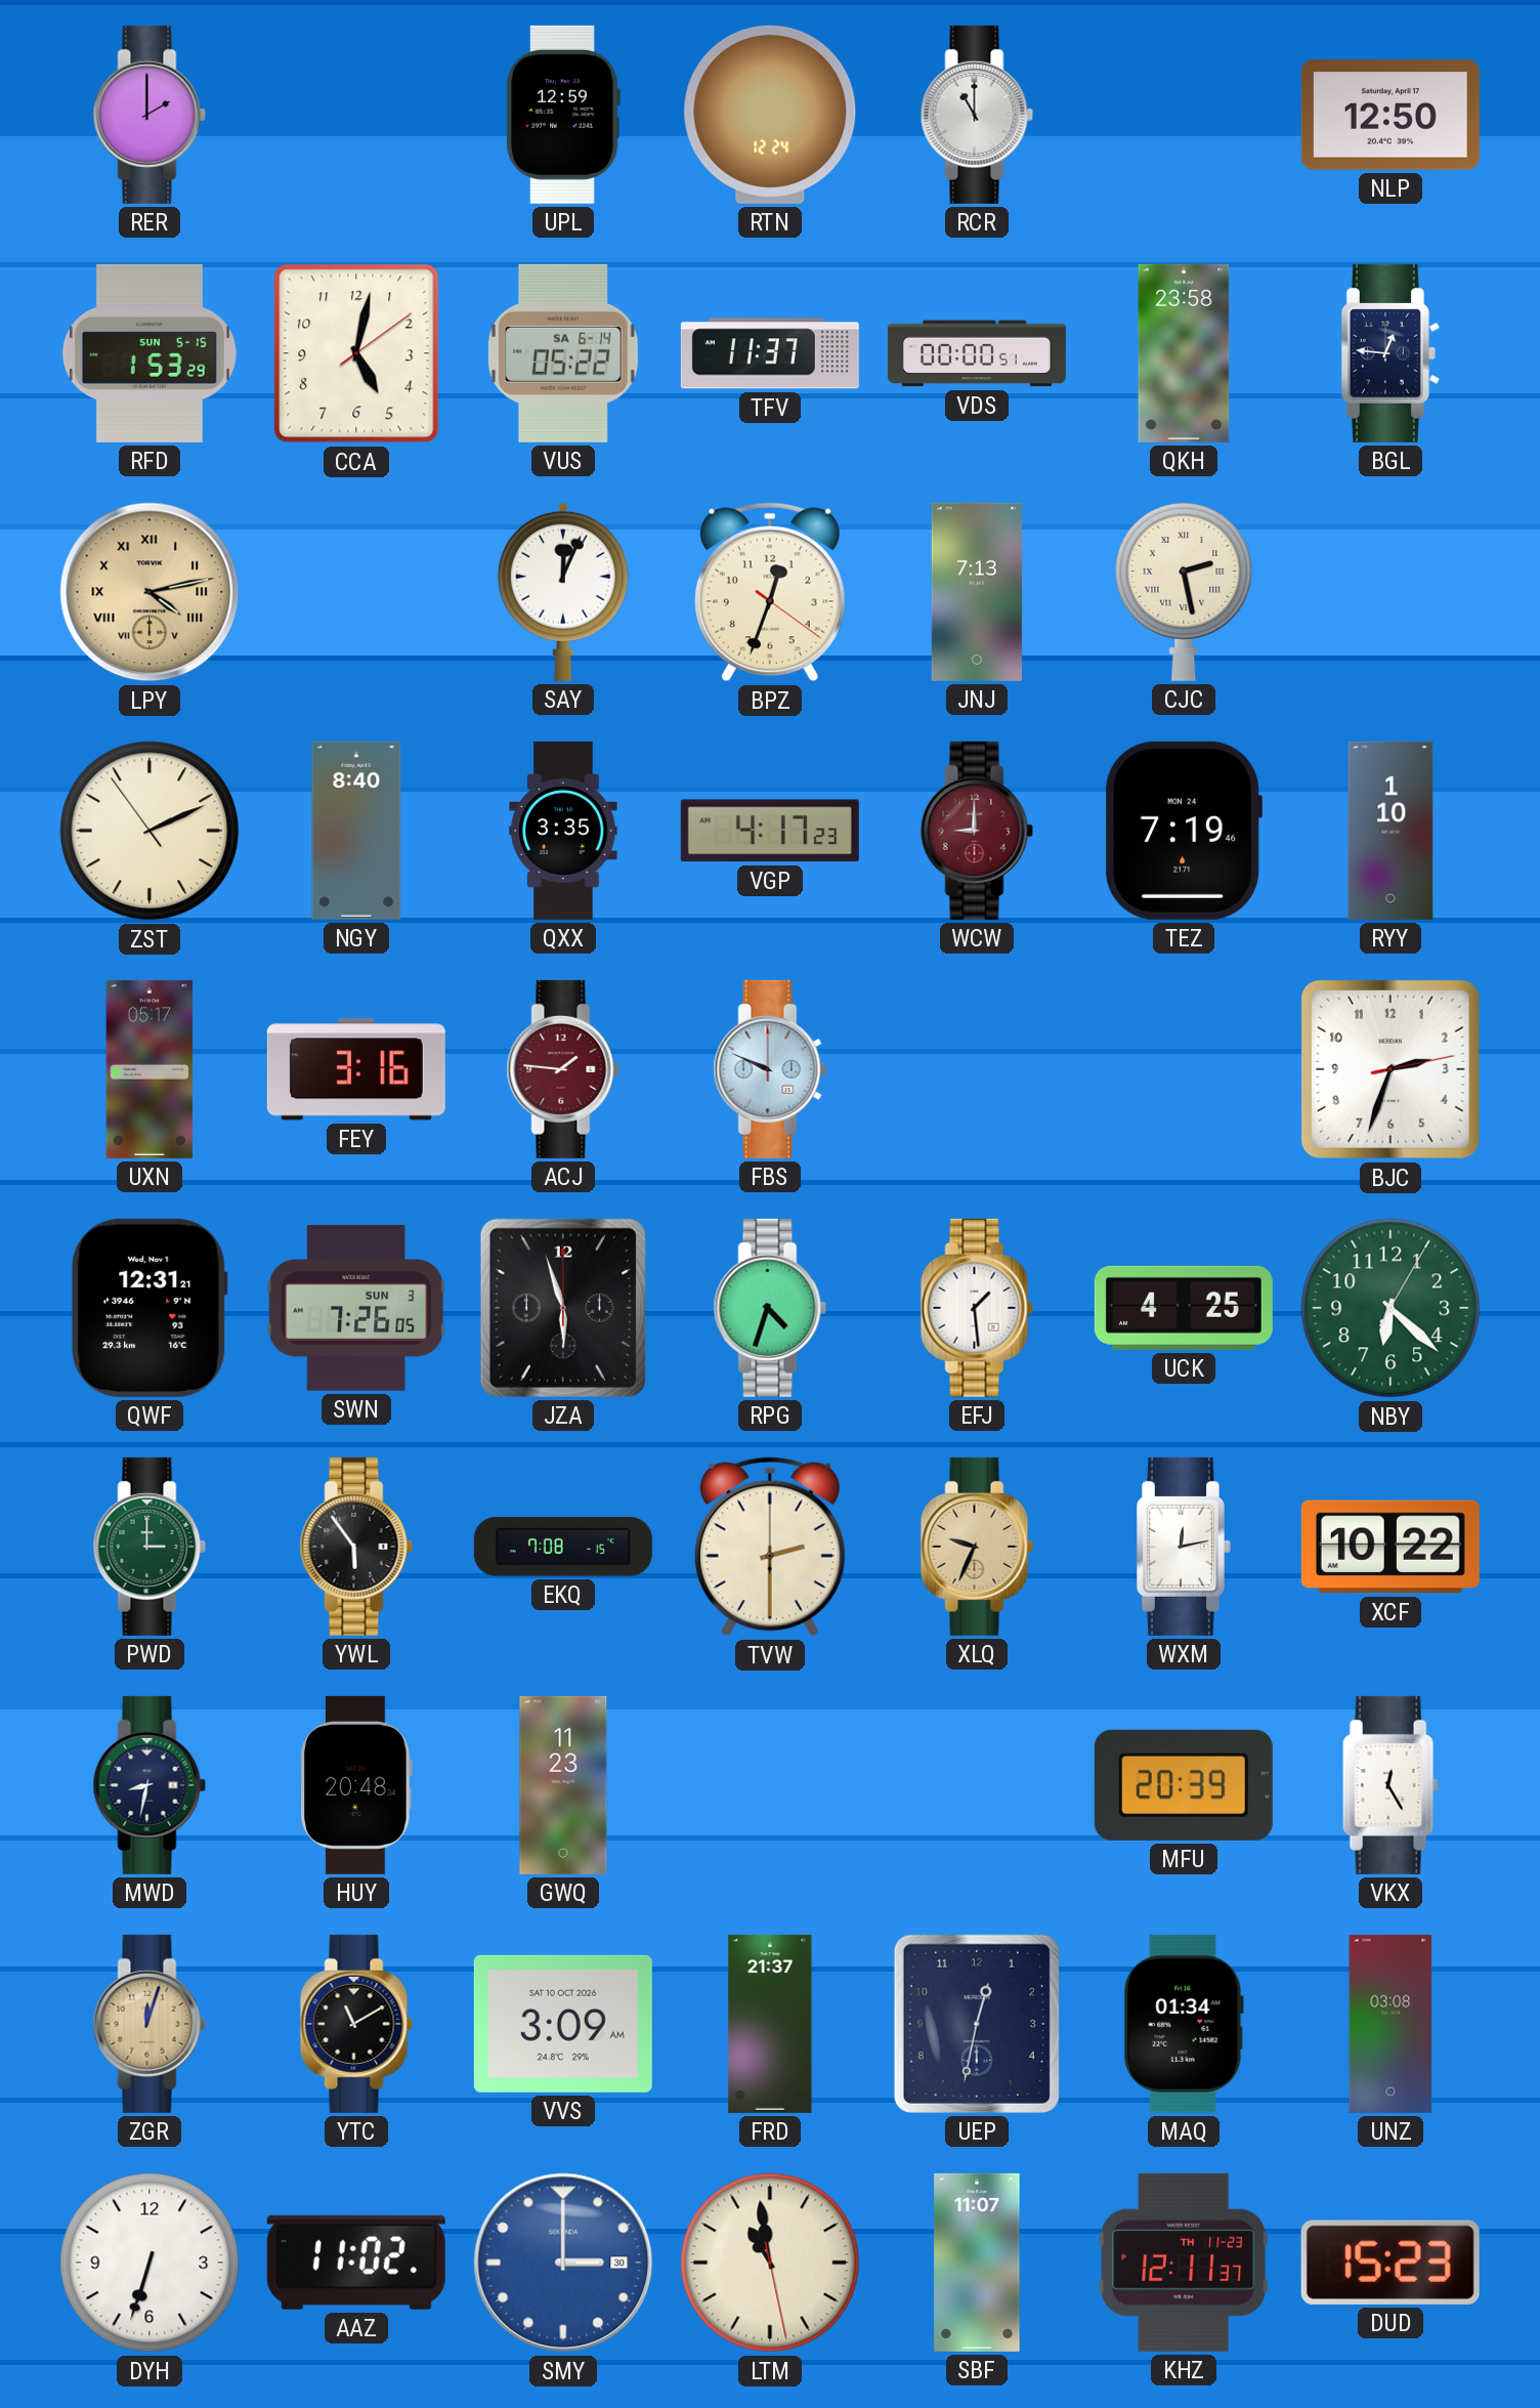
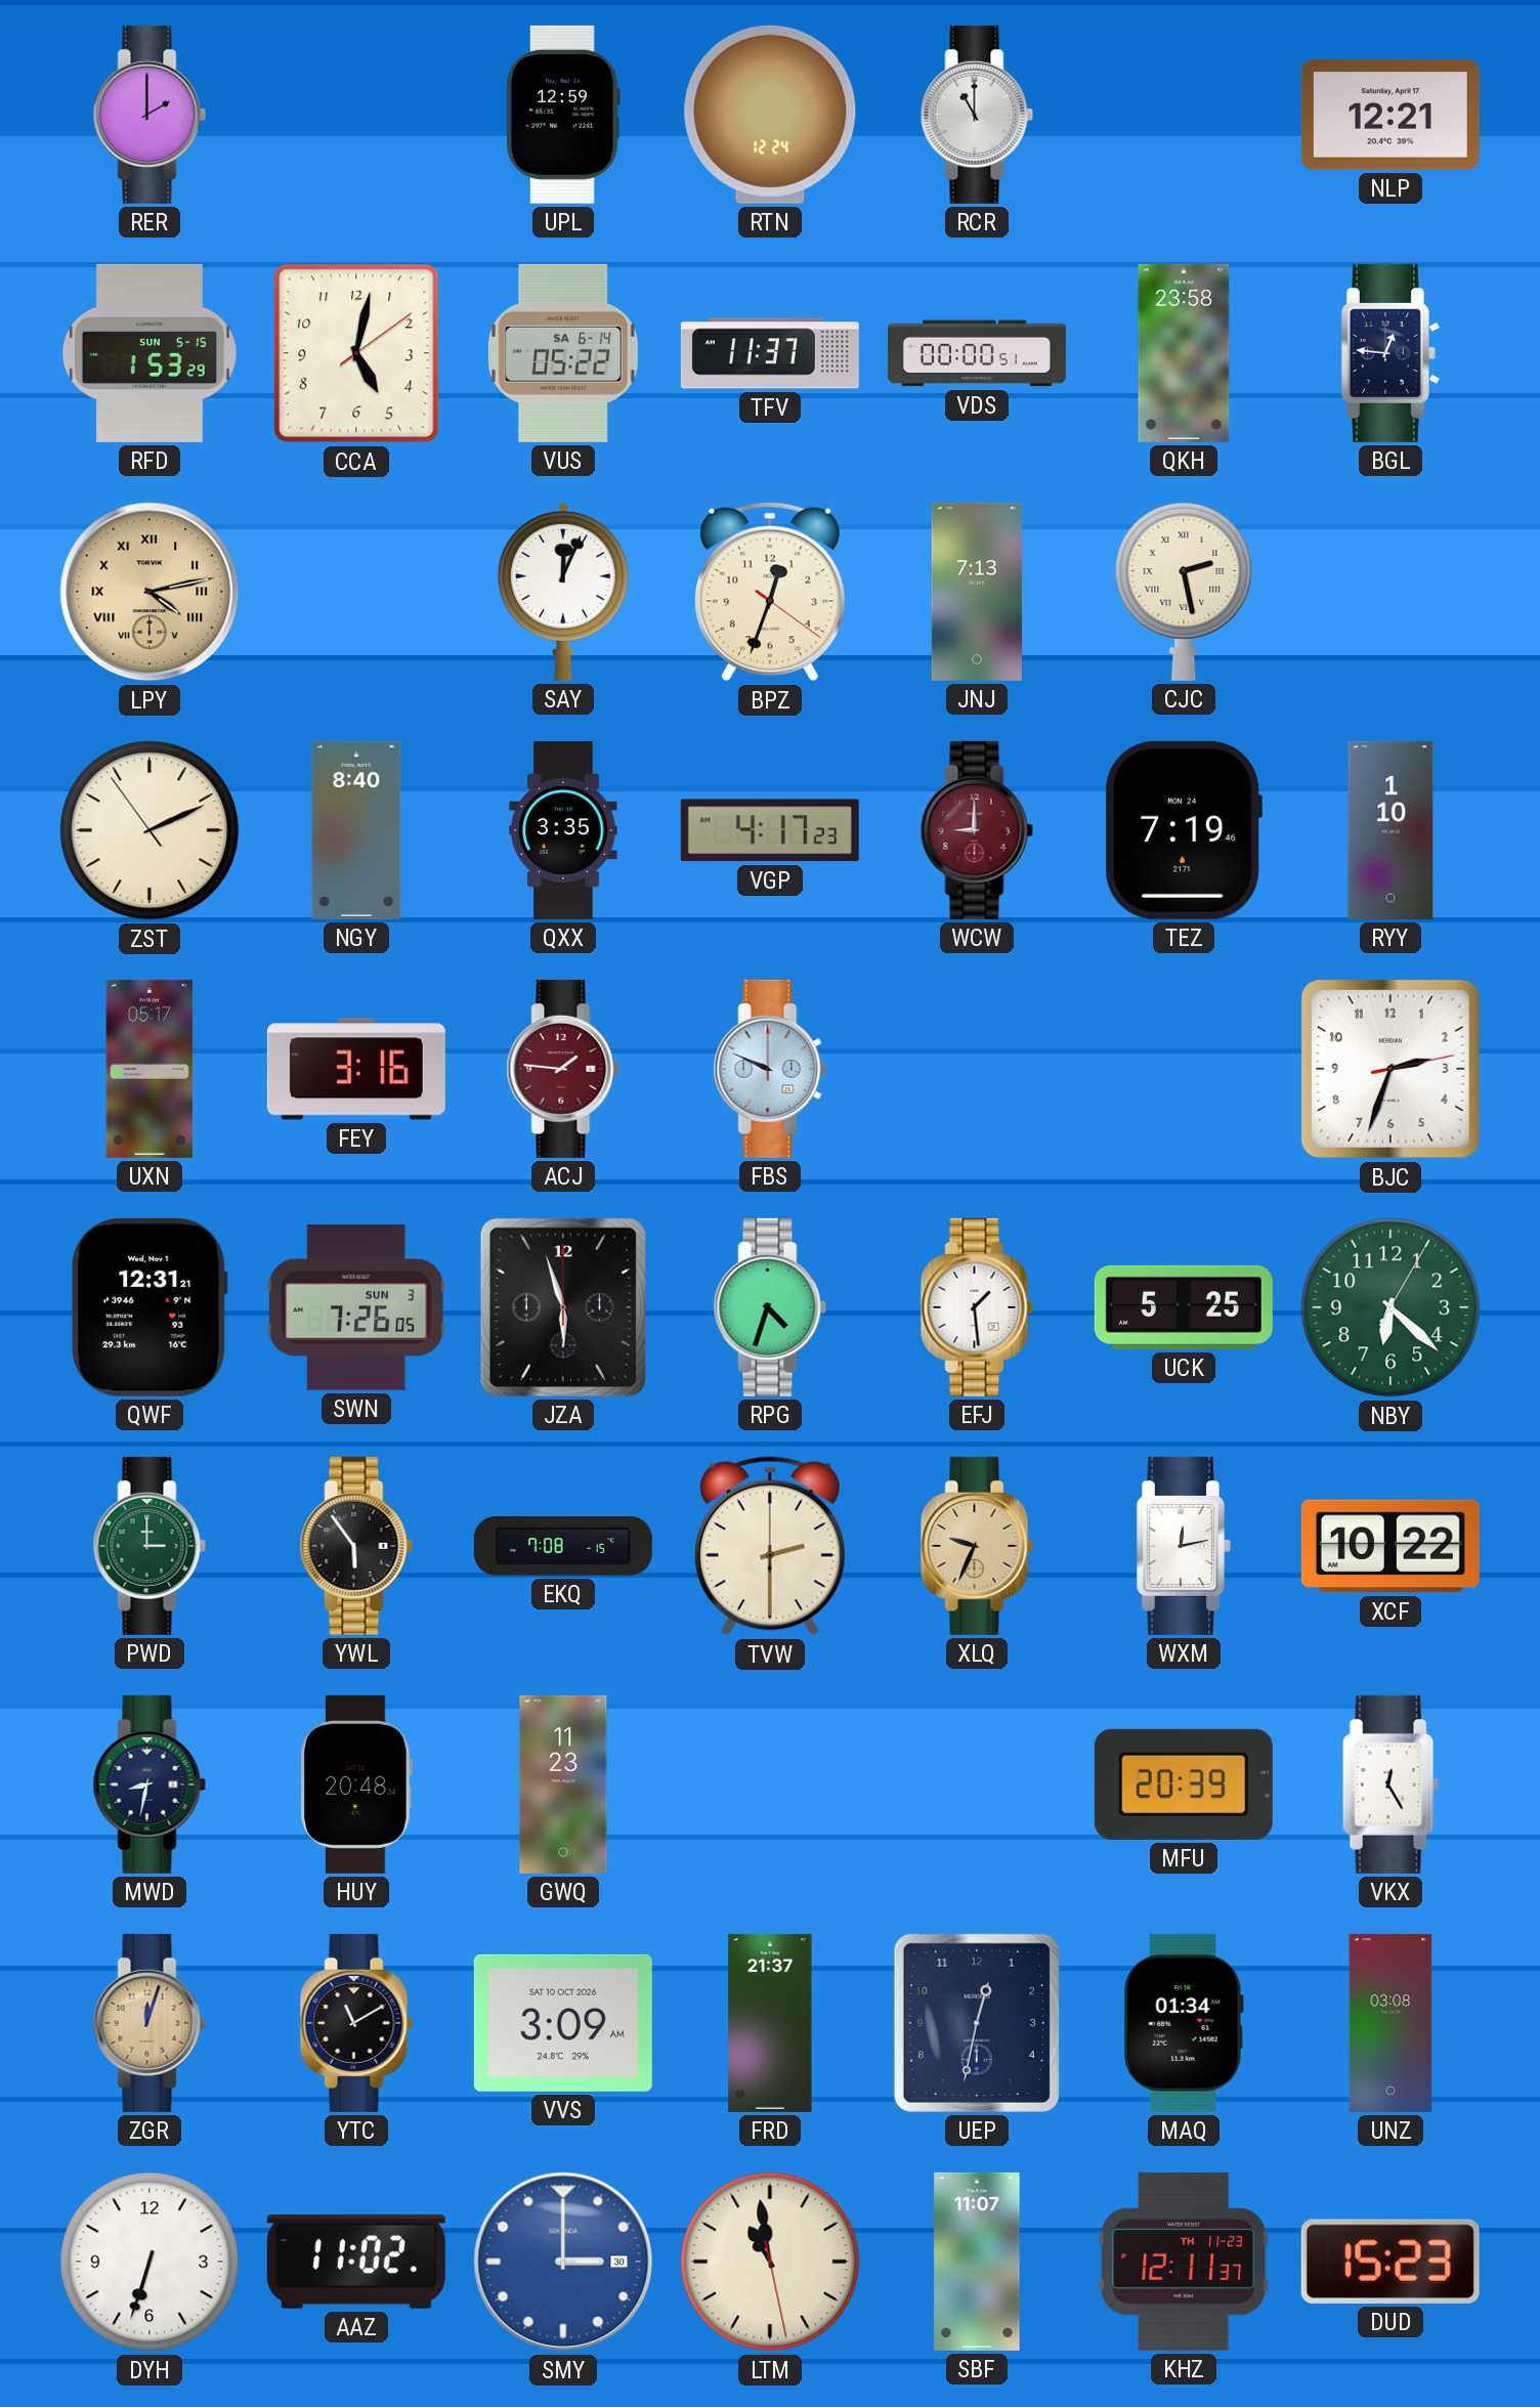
NLP: 12:50 -> 12:21 (1391, 115)
UCK: 4:25 -> 5:25 (1184, 1307)
